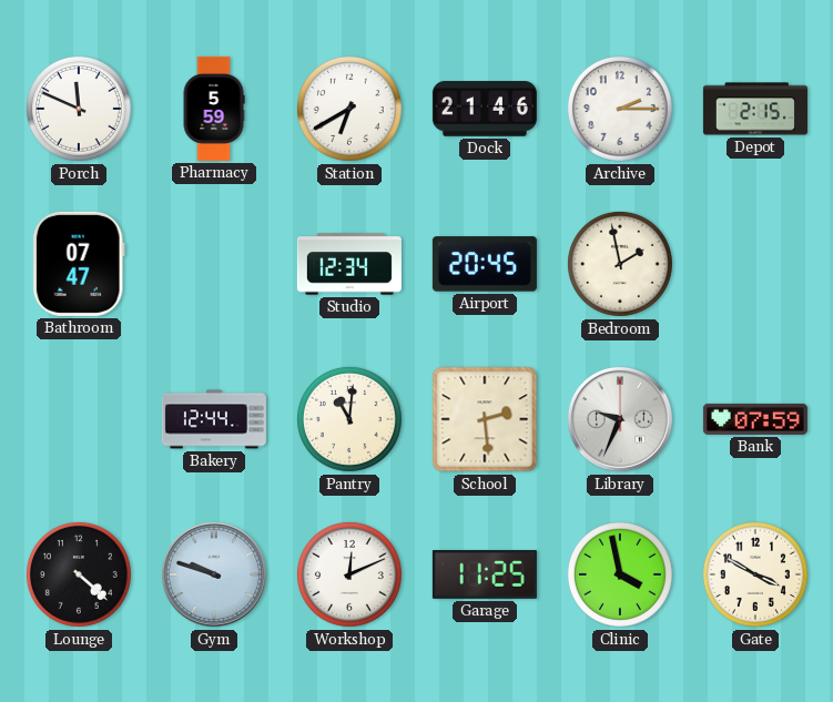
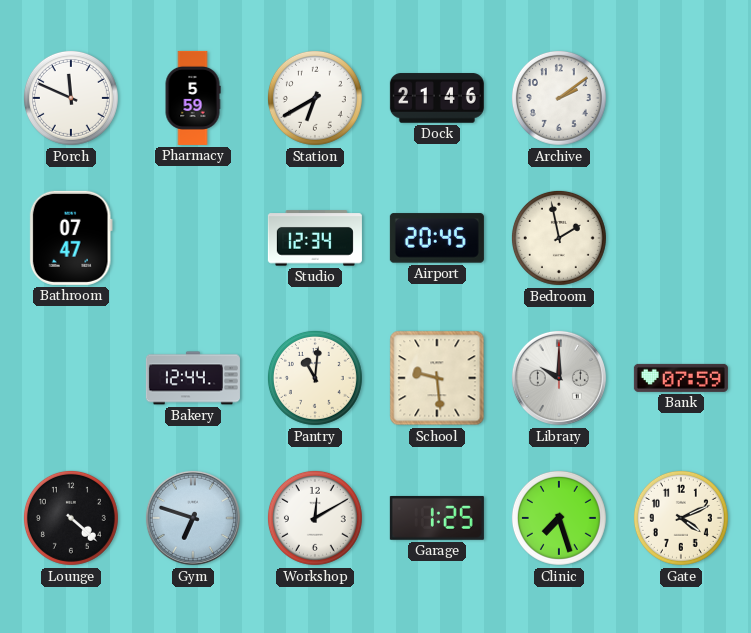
Archive: 2:15 -> 2:09 (559, 98)
Depot: 2:15 -> none (755, 109)
School: 2:29 -> 9:29 (437, 378)
Library: 9:34 -> 10:00 (559, 378)
Gym: 9:48 -> 6:48 (193, 518)
Workshop: 12:11 -> 12:10 (315, 518)
Garage: 11:25 -> 1:25 (437, 518)
Clinic: 3:58 -> 7:27 (559, 518)
Gate: 3:50 -> 4:11 (681, 518)
